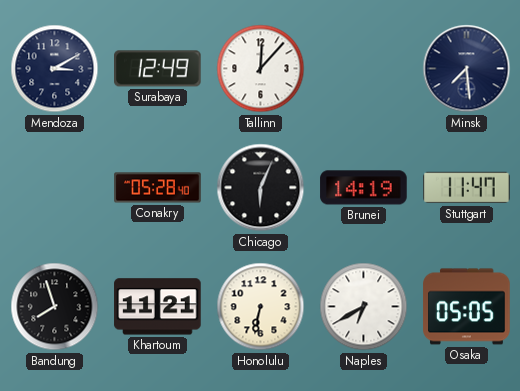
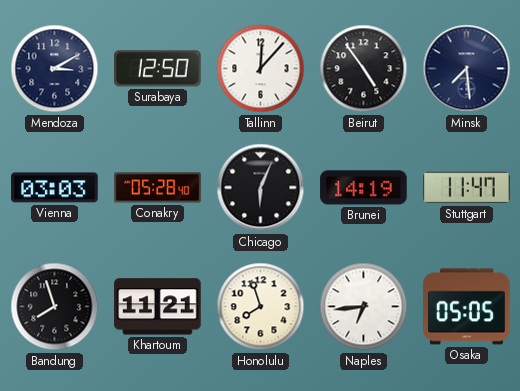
Surabaya: 12:49 -> 12:50 (158, 69)
Beirut: none -> 4:54 (364, 69)
Vienna: none -> 03:03 (55, 188)
Honolulu: 6:32 -> 7:57 (261, 307)
Naples: 6:40 -> 6:44 (364, 307)
